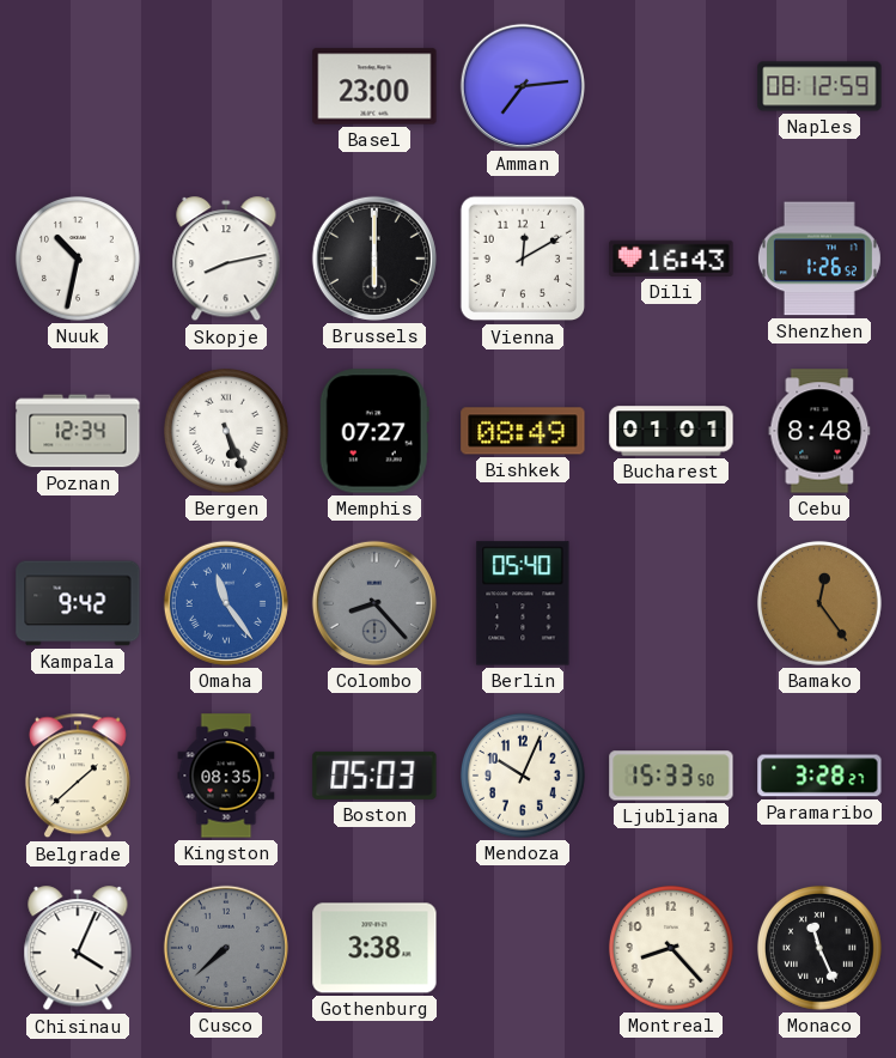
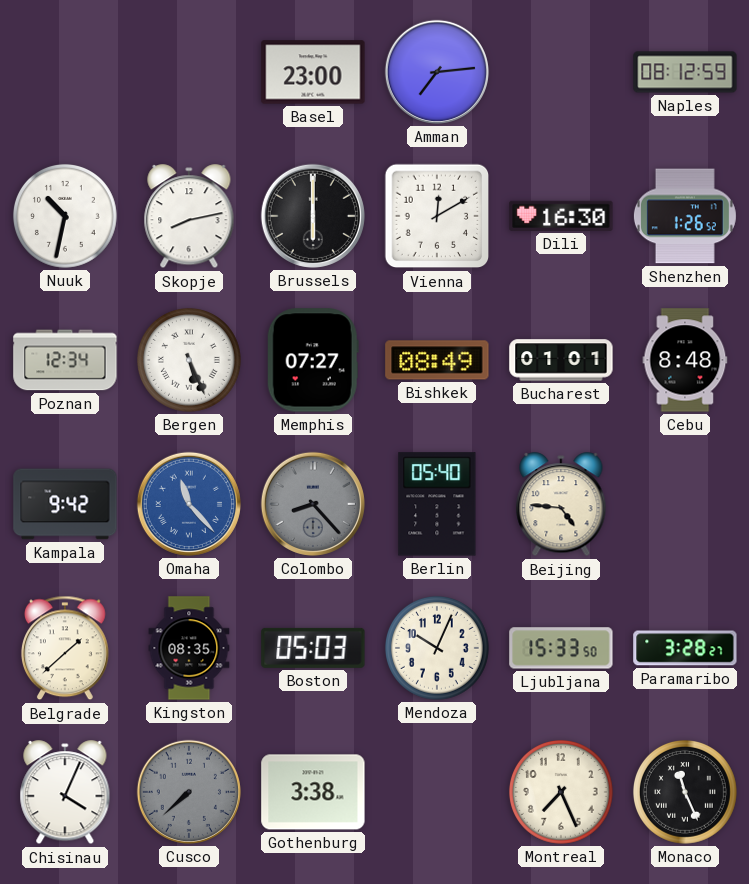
Dili: 16:43 -> 16:30 (561, 216)
Omaha: 11:24 -> 11:23 (189, 504)
Beijing: none -> 4:46 (561, 505)
Bamako: 12:24 -> none (819, 603)
Montreal: 8:23 -> 7:26 (561, 792)
